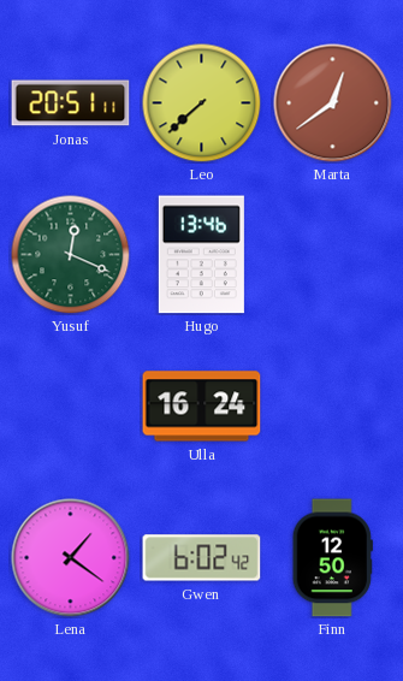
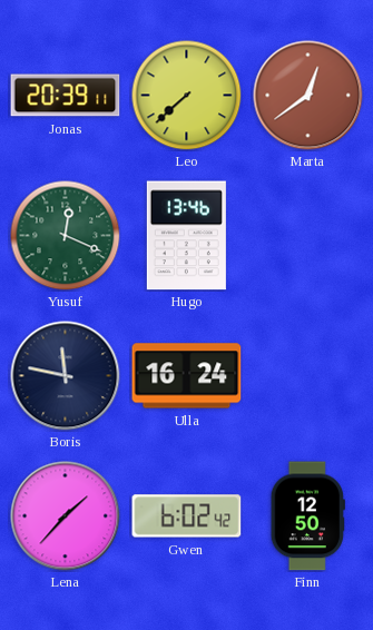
Jonas: 20:51 -> 20:39 (66, 96)
Boris: none -> 11:47 (66, 376)
Lena: 1:21 -> 1:37 (66, 516)
